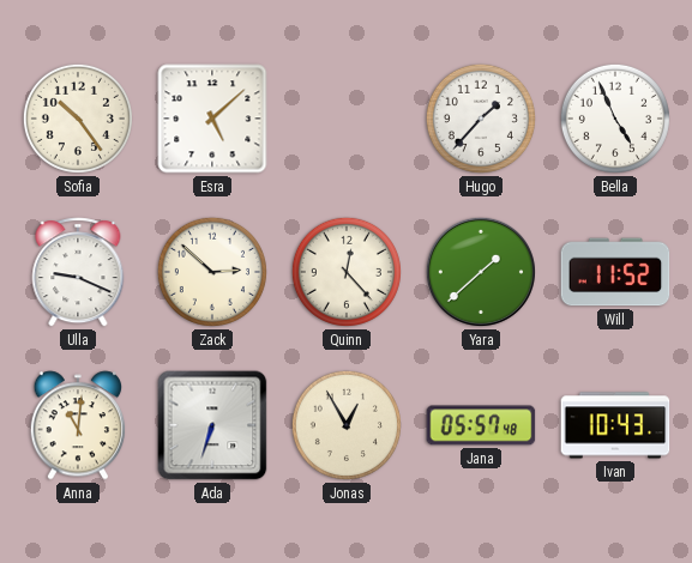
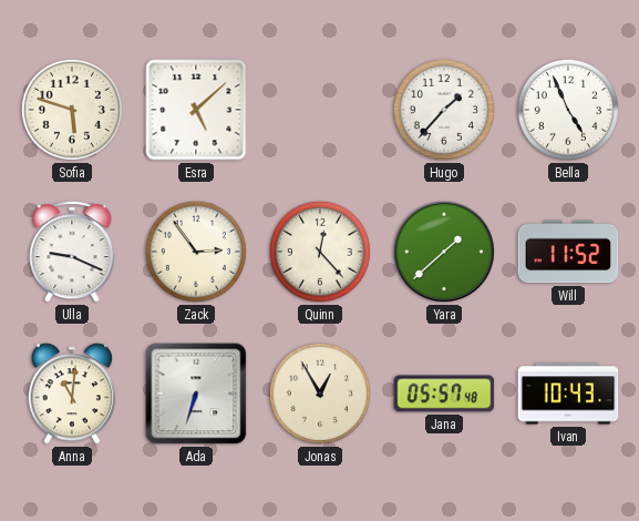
Sofia: 10:24 -> 5:48 (72, 110)
Zack: 2:52 -> 2:54 (196, 252)
